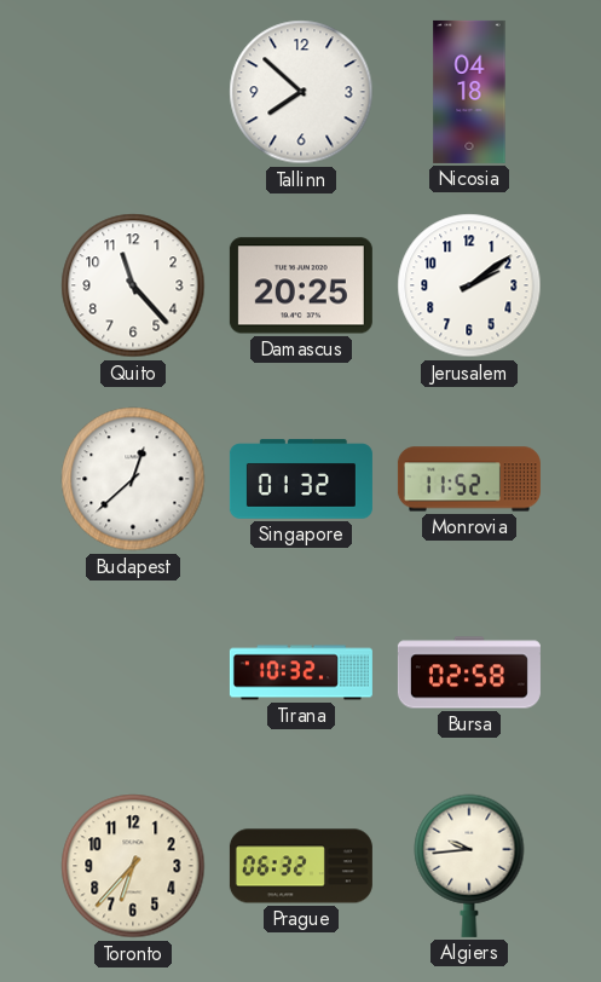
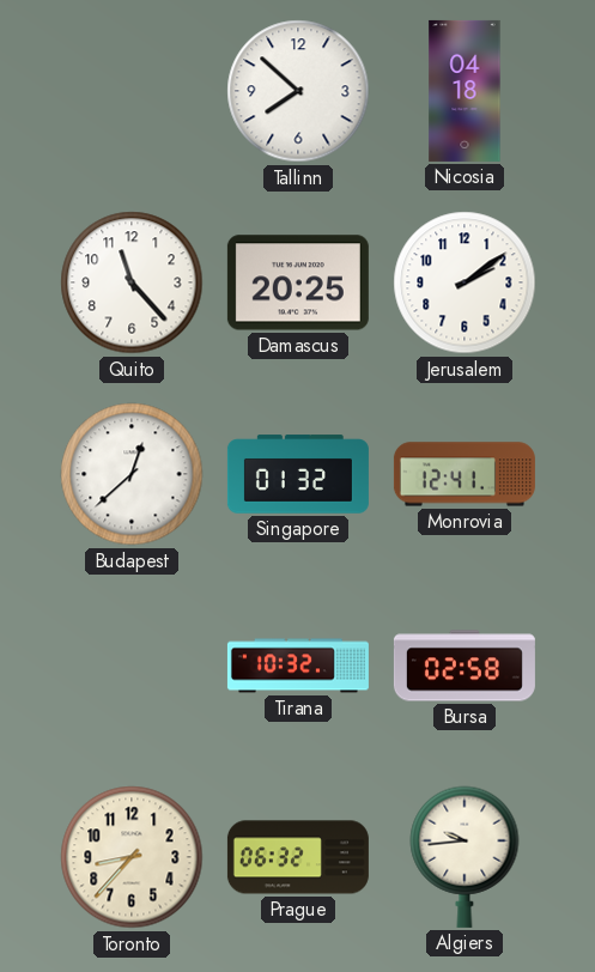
Monrovia: 11:52 -> 12:41 (465, 474)
Toronto: 6:37 -> 8:37 (132, 857)
